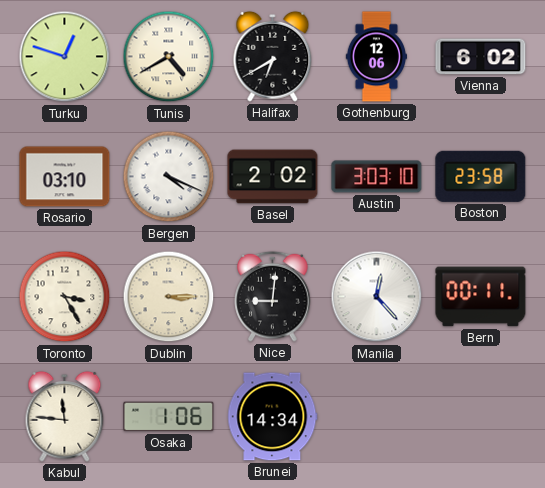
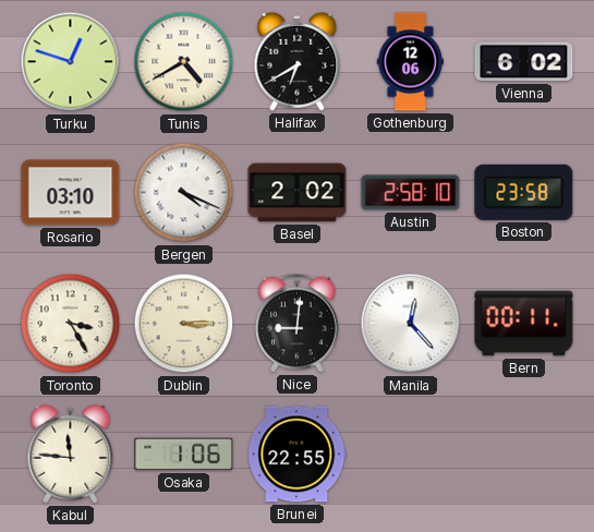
Austin: 3:03 -> 2:58 (411, 193)
Brunei: 14:34 -> 22:55 (298, 455)
